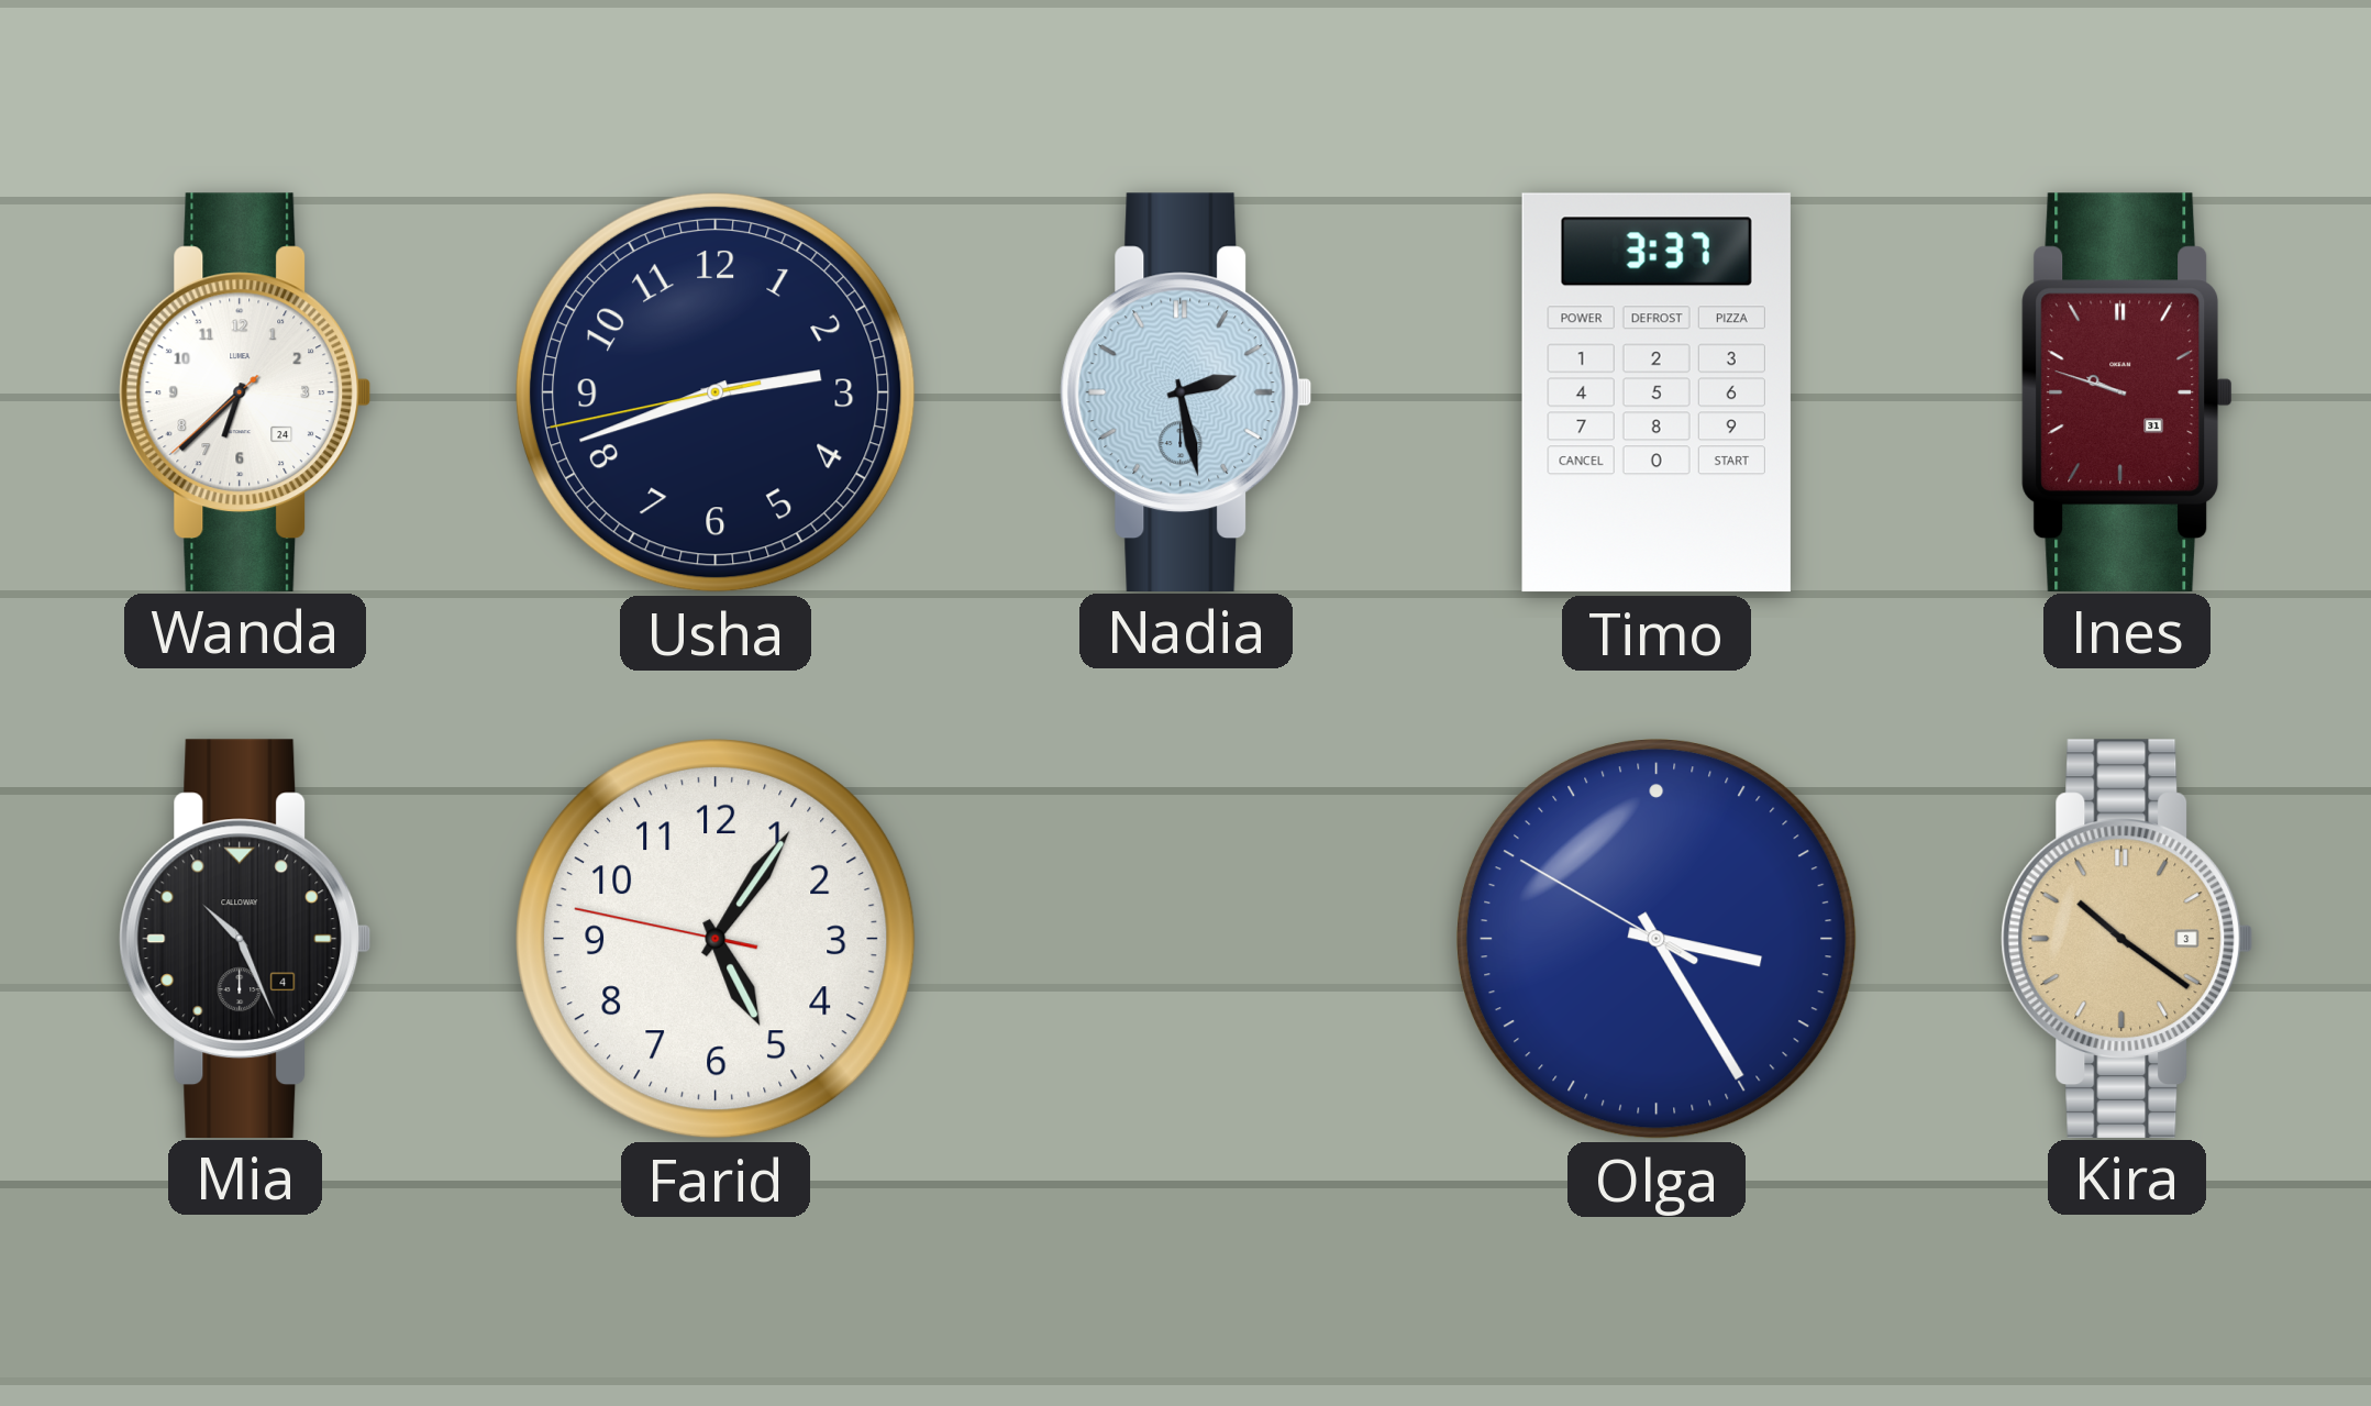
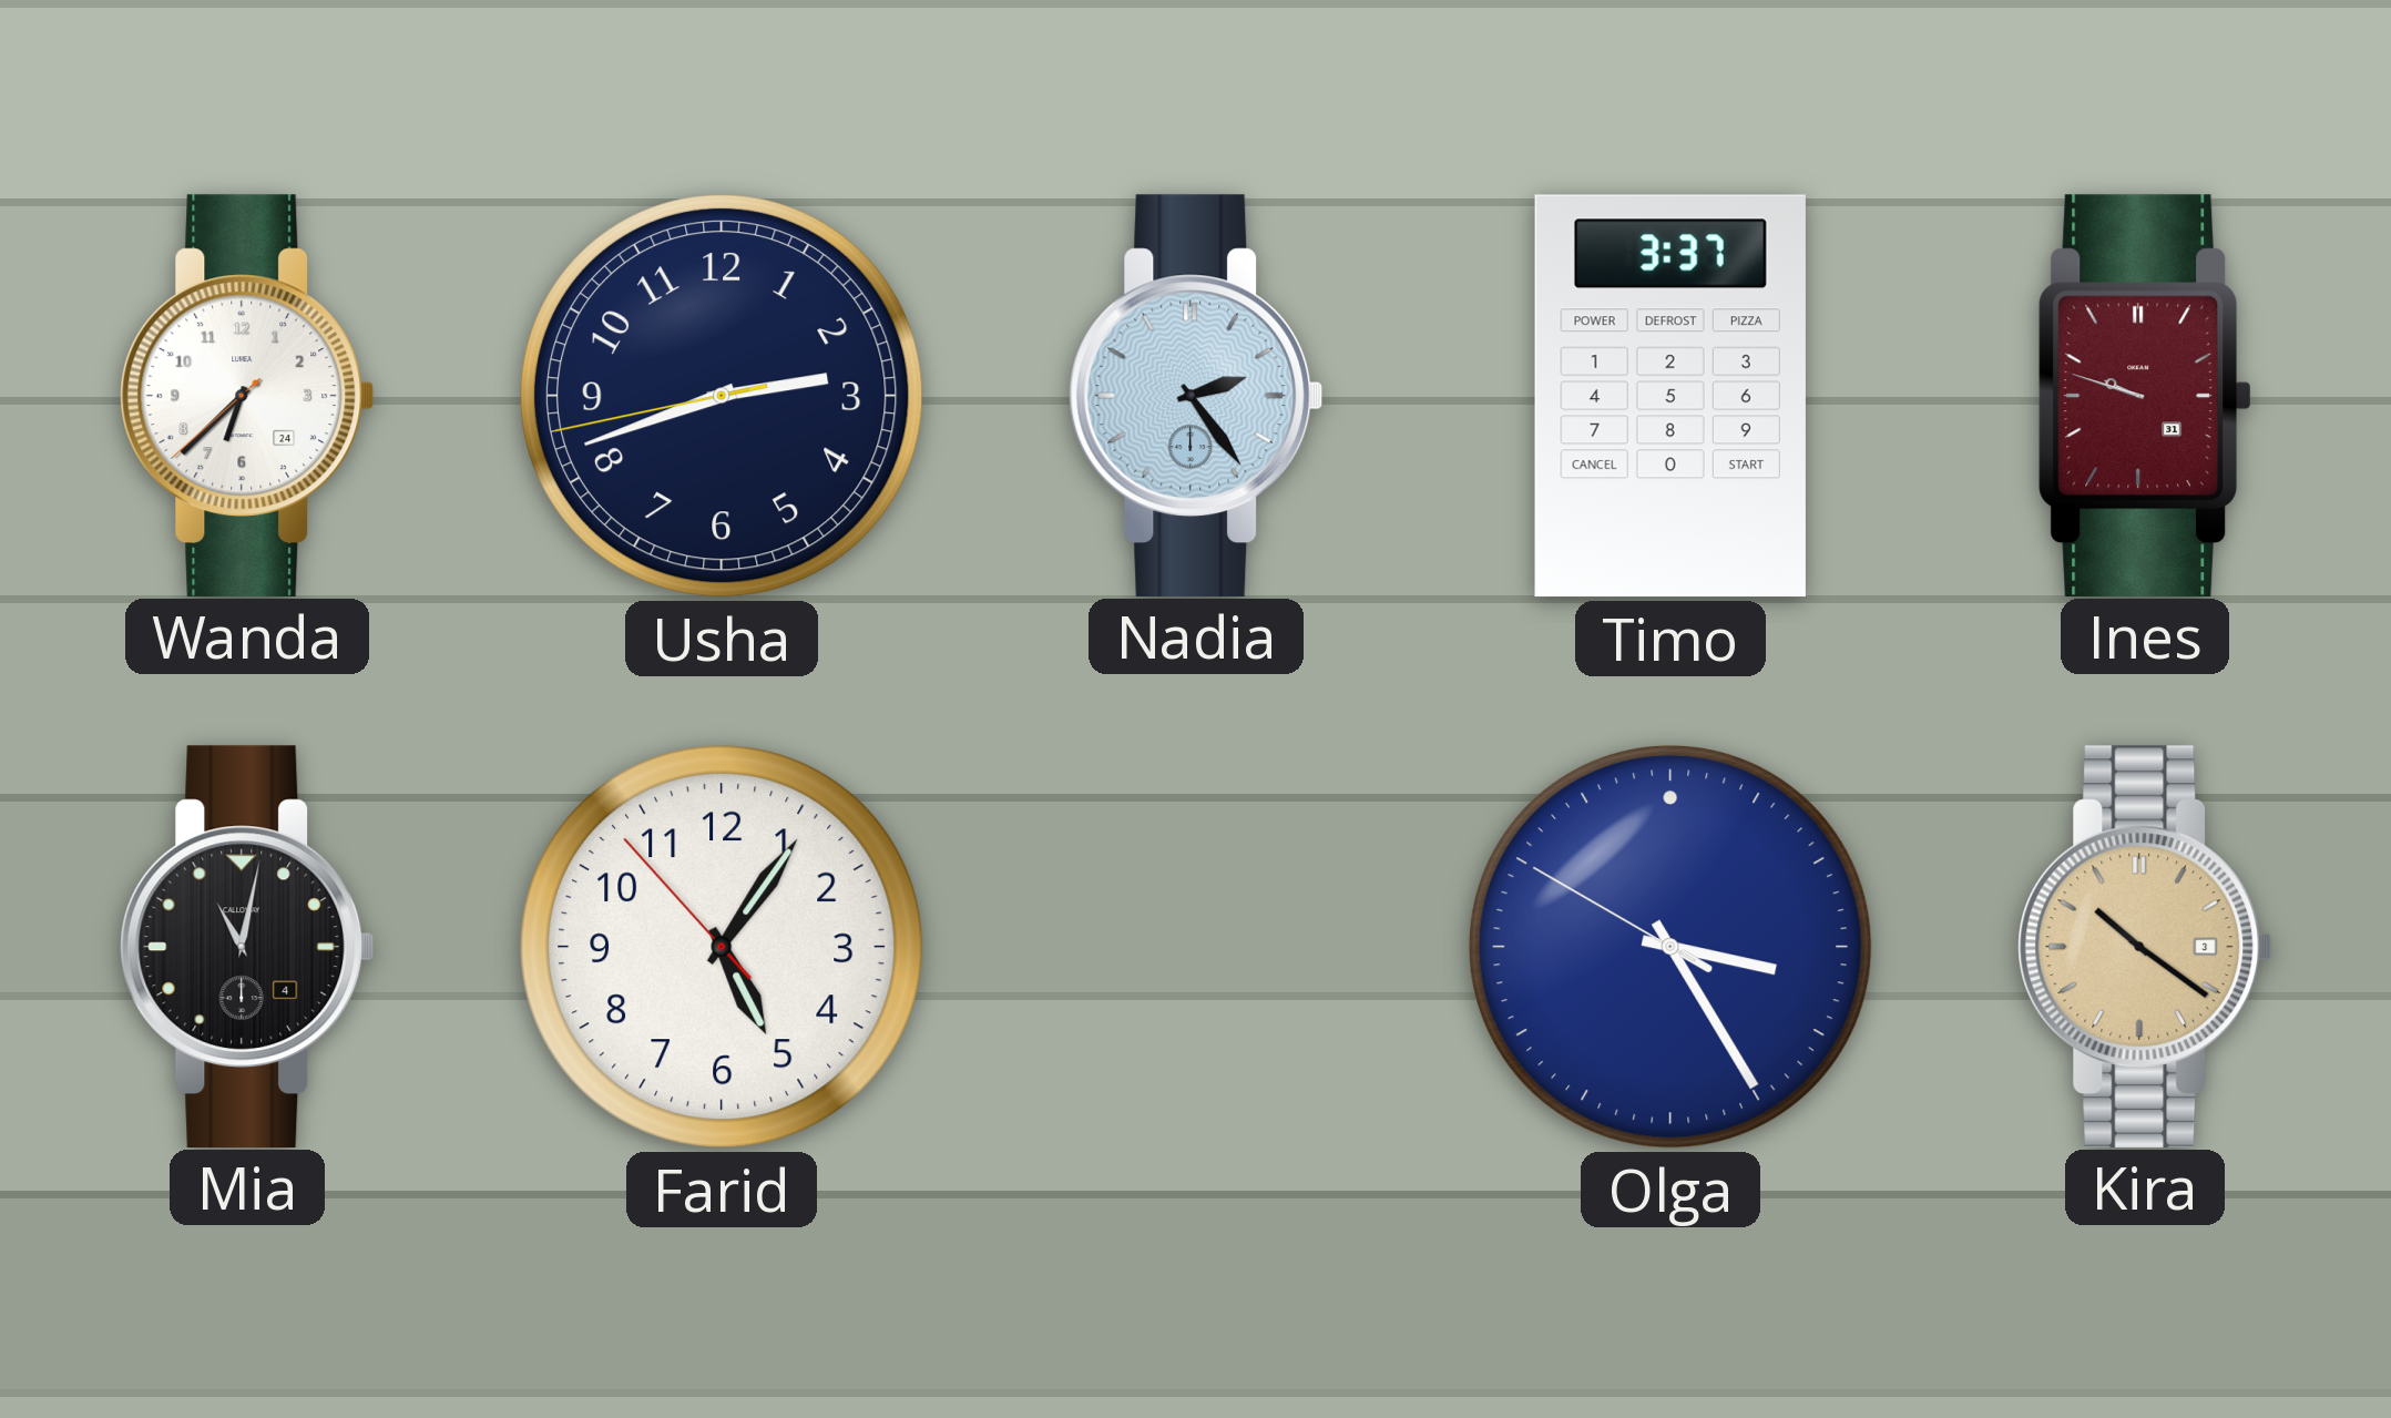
Nadia: 2:28 -> 2:24 (1196, 395)
Mia: 10:26 -> 11:02 (247, 946)
Farid: 5:05:47 -> 5:05:53 (723, 948)
